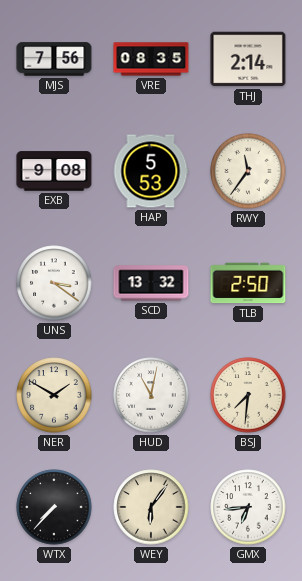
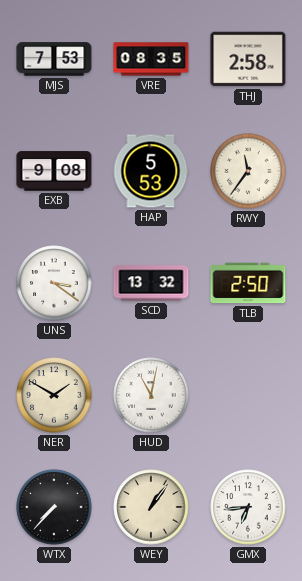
MJS: 7:56 -> 7:53 (54, 59)
THJ: 2:14 -> 2:58 (248, 59)
BSJ: 7:31 -> none (248, 395)
WEY: 6:06 -> 1:06 (151, 507)
